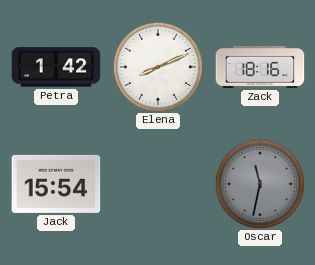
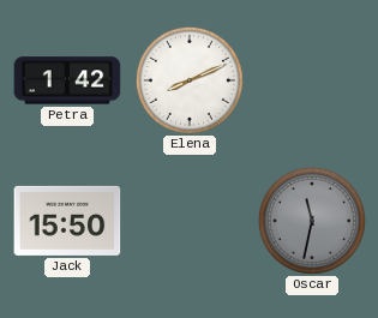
Zack: 18:16 -> none (260, 67)
Jack: 15:54 -> 15:50 (67, 221)
